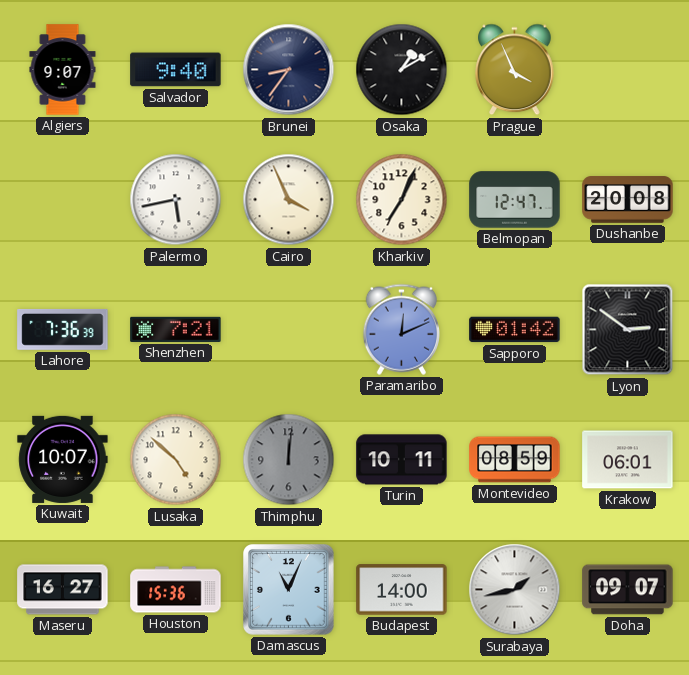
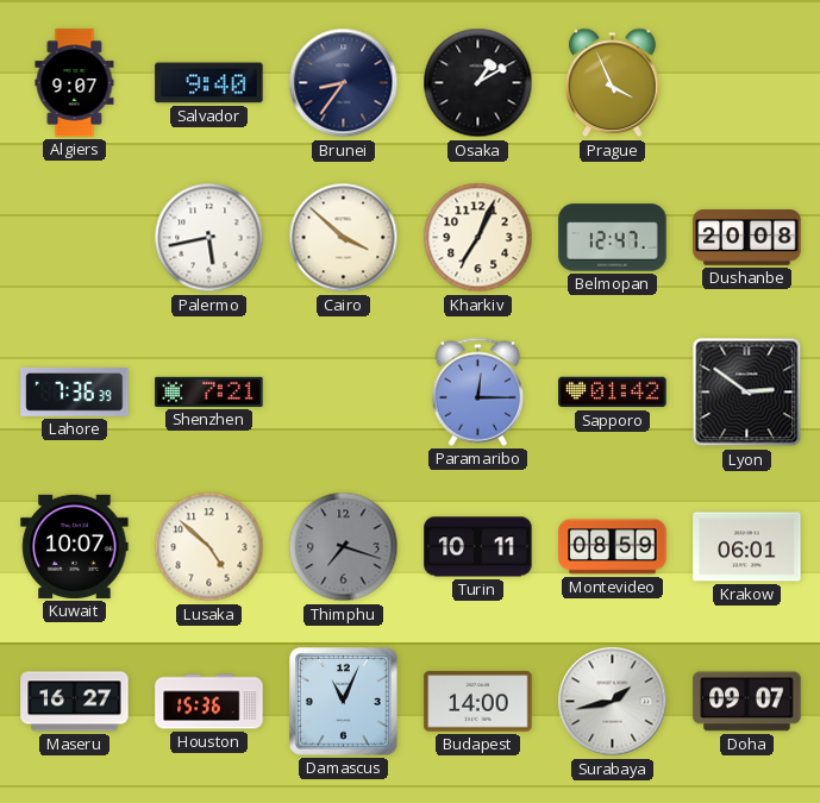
Cairo: 3:56 -> 3:52 (344, 238)
Paramaribo: 12:11 -> 12:15 (477, 391)
Thimphu: 12:01 -> 7:18 (344, 547)
